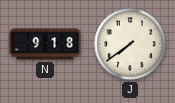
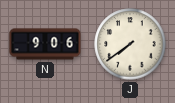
N: 9:18 -> 9:06 (45, 44)
